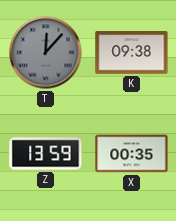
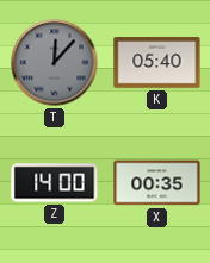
K: 09:38 -> 05:40 (157, 63)
Z: 13:59 -> 14:00 (55, 183)
